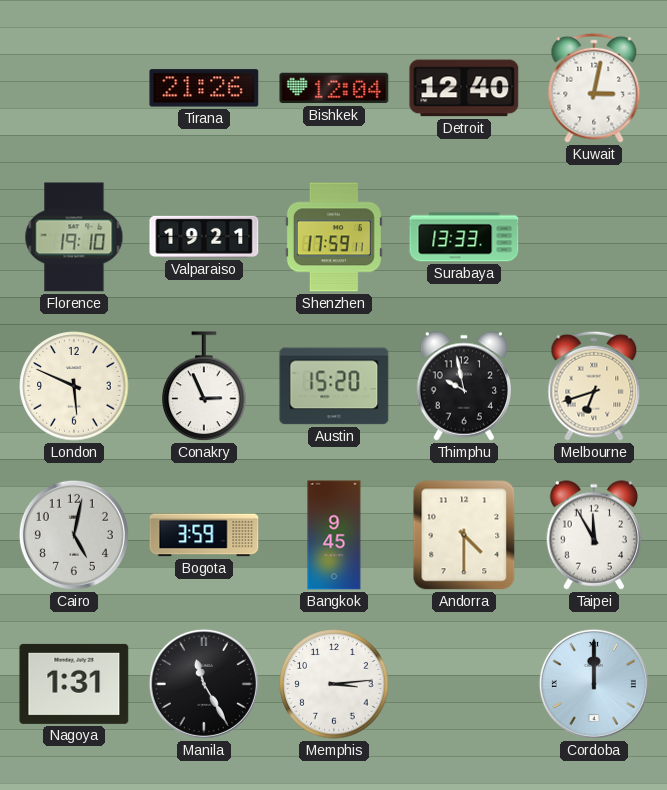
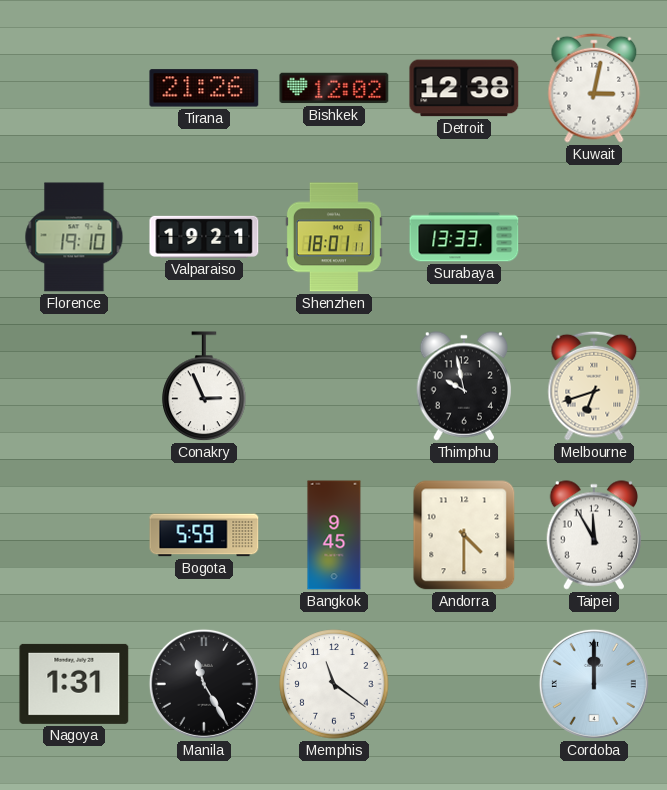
Bishkek: 12:04 -> 12:02 (334, 88)
Detroit: 12:40 -> 12:38 (464, 88)
Shenzhen: 17:59 -> 18:01 (334, 237)
London: 5:49 -> none (74, 386)
Austin: 15:20 -> none (334, 386)
Cairo: 5:02 -> none (74, 535)
Bogota: 3:59 -> 5:59 (204, 535)
Memphis: 3:14 -> 11:21 (334, 684)
